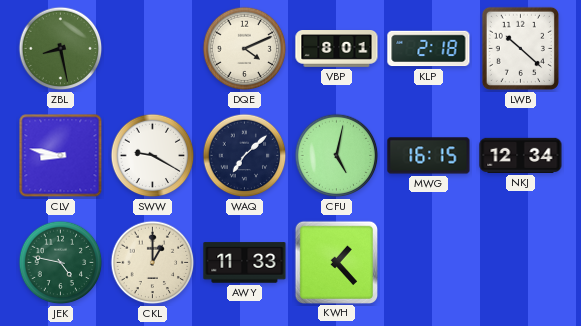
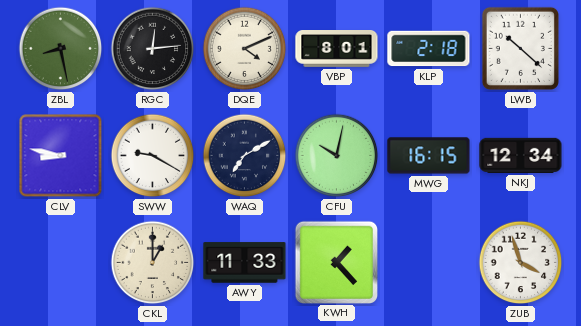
RGC: none -> 12:14 (153, 49)
WAQ: 7:08 -> 7:10 (245, 156)
CFU: 5:02 -> 10:02 (337, 156)
JEK: 4:47 -> none (61, 263)
ZUB: none -> 3:57 (521, 263)
